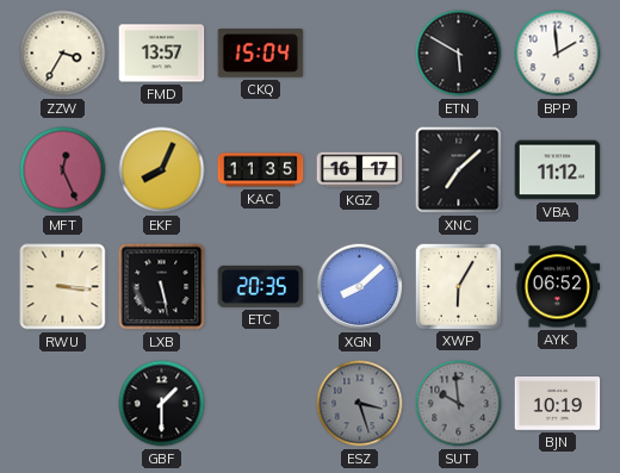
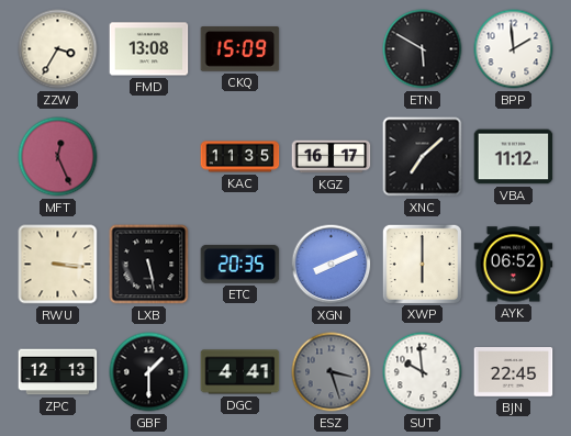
FMD: 13:57 -> 13:08 (149, 49)
CKQ: 15:04 -> 15:09 (240, 49)
EKF: 8:04 -> none (162, 170)
XGN: 8:08 -> 8:11 (332, 265)
XWP: 6:05 -> 6:00 (422, 264)
ZPC: none -> 12:13 (58, 372)
DGC: none -> 4:41 (240, 372)
SUT dial: grey -> white (423, 372)
BJN: 10:19 -> 22:45 (514, 372)
